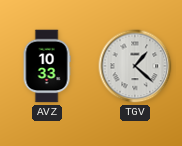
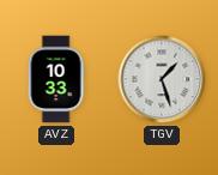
TGV: 1:22 -> 1:27 (162, 79)
